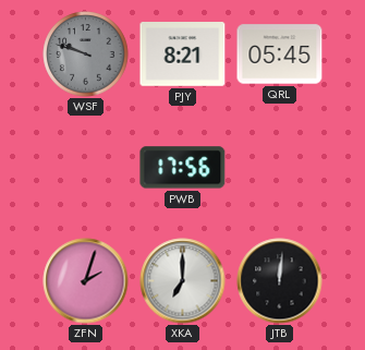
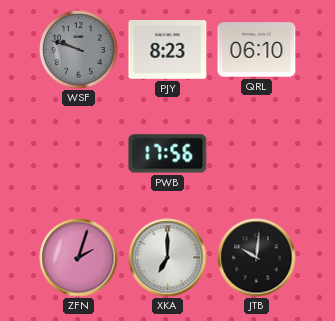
PJY: 8:21 -> 8:23 (168, 50)
QRL: 05:45 -> 06:10 (257, 50)
JTB: 12:01 -> 10:01 (257, 258)
